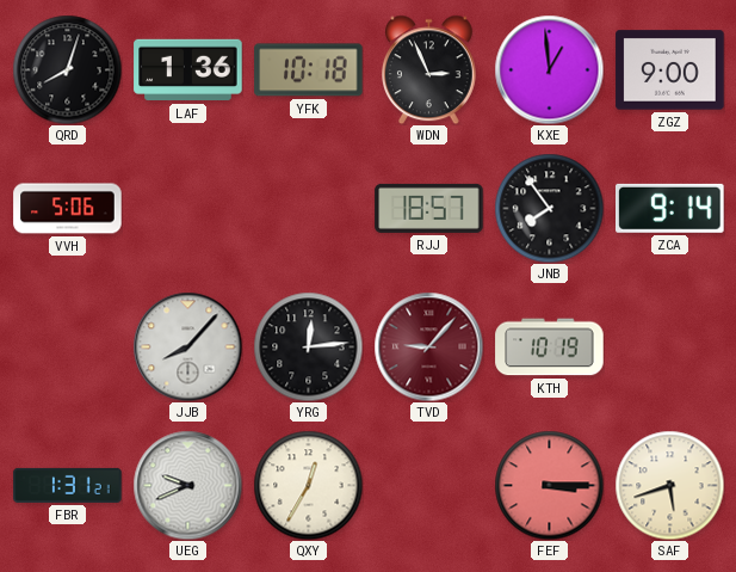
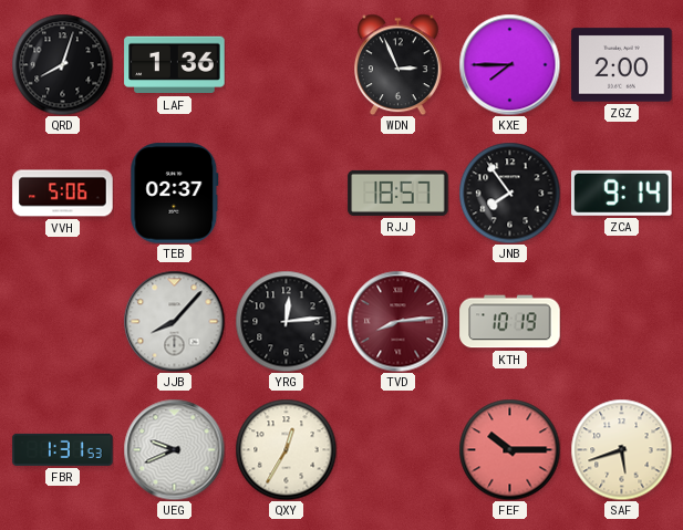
YFK: 10:18 -> none (309, 70)
KXE: 12:59 -> 7:45 (509, 64)
ZGZ: 9:00 -> 2:00 (622, 65)
TEB: none -> 02:37 (175, 194)
TVD: 9:07 -> 8:14 (397, 321)
FBR: 1:31:21 -> 1:31:53 (63, 449)
FEF: 3:15 -> 10:15 (509, 449)
